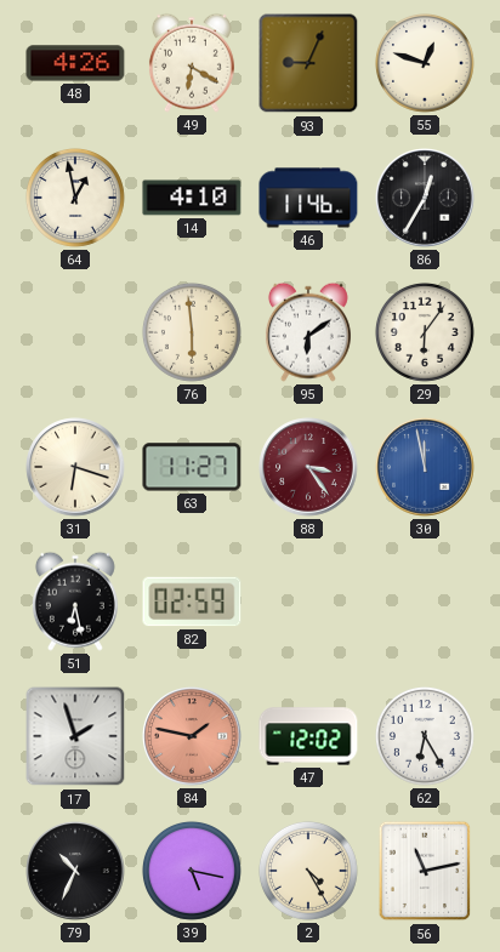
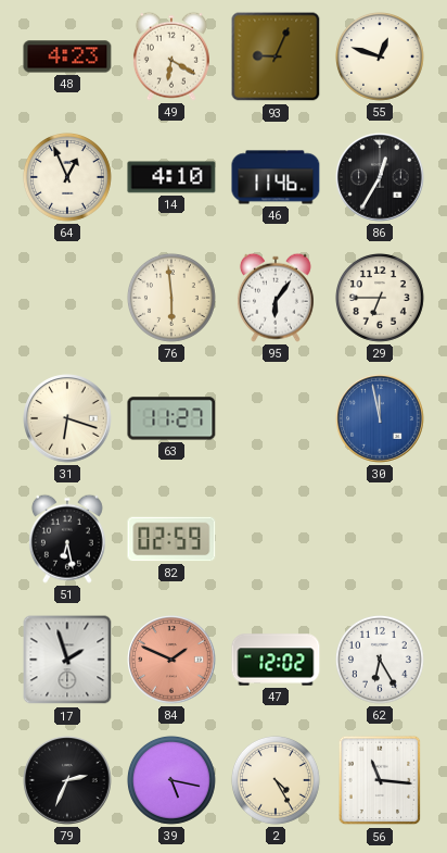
48: 4:26 -> 4:23 (67, 57)
64: 12:58 -> 12:56 (67, 177)
95: 6:09 -> 6:06 (276, 298)
29: 6:06 -> 6:45 (380, 298)
88: 3:24 -> none (308, 467)
84: 1:47 -> 1:49 (171, 660)
79: 10:34 -> 2:34 (67, 780)
56: 11:13 -> 11:16 (380, 780)
